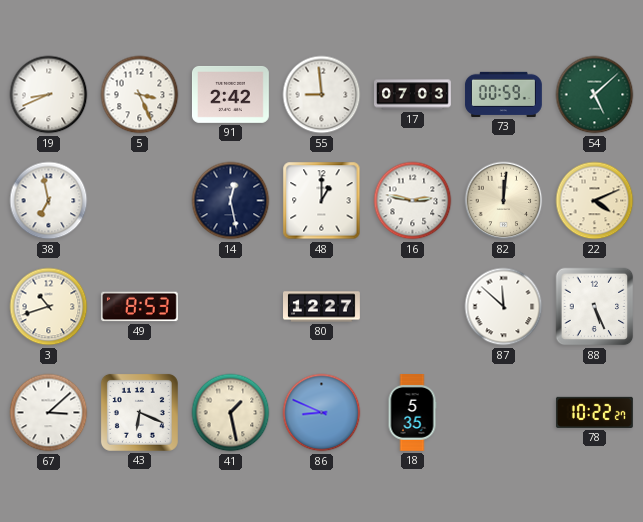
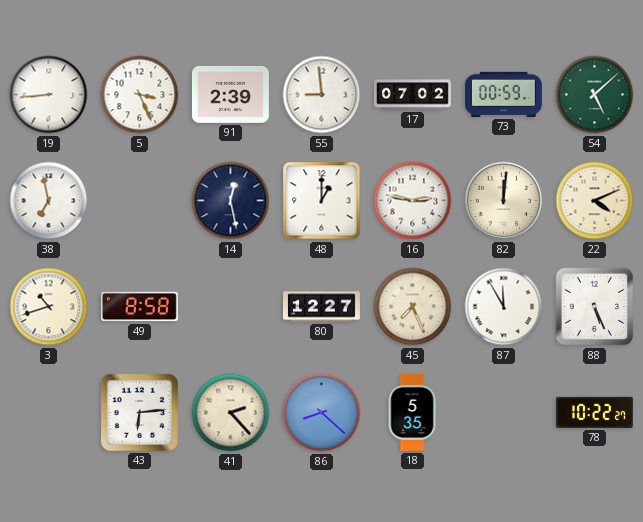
19: 8:41 -> 8:44 (49, 95)
91: 2:42 -> 2:39 (230, 94)
17: 07:03 -> 07:02 (413, 95)
49: 8:53 -> 8:58 (139, 307)
45: none -> 7:26 (413, 307)
87: 11:52 -> 11:55 (504, 307)
67: 3:08 -> none (49, 413)
43: 6:19 -> 6:14 (139, 412)
41: 1:28 -> 2:23 (231, 413)
86: 8:49 -> 8:22 (322, 413)
